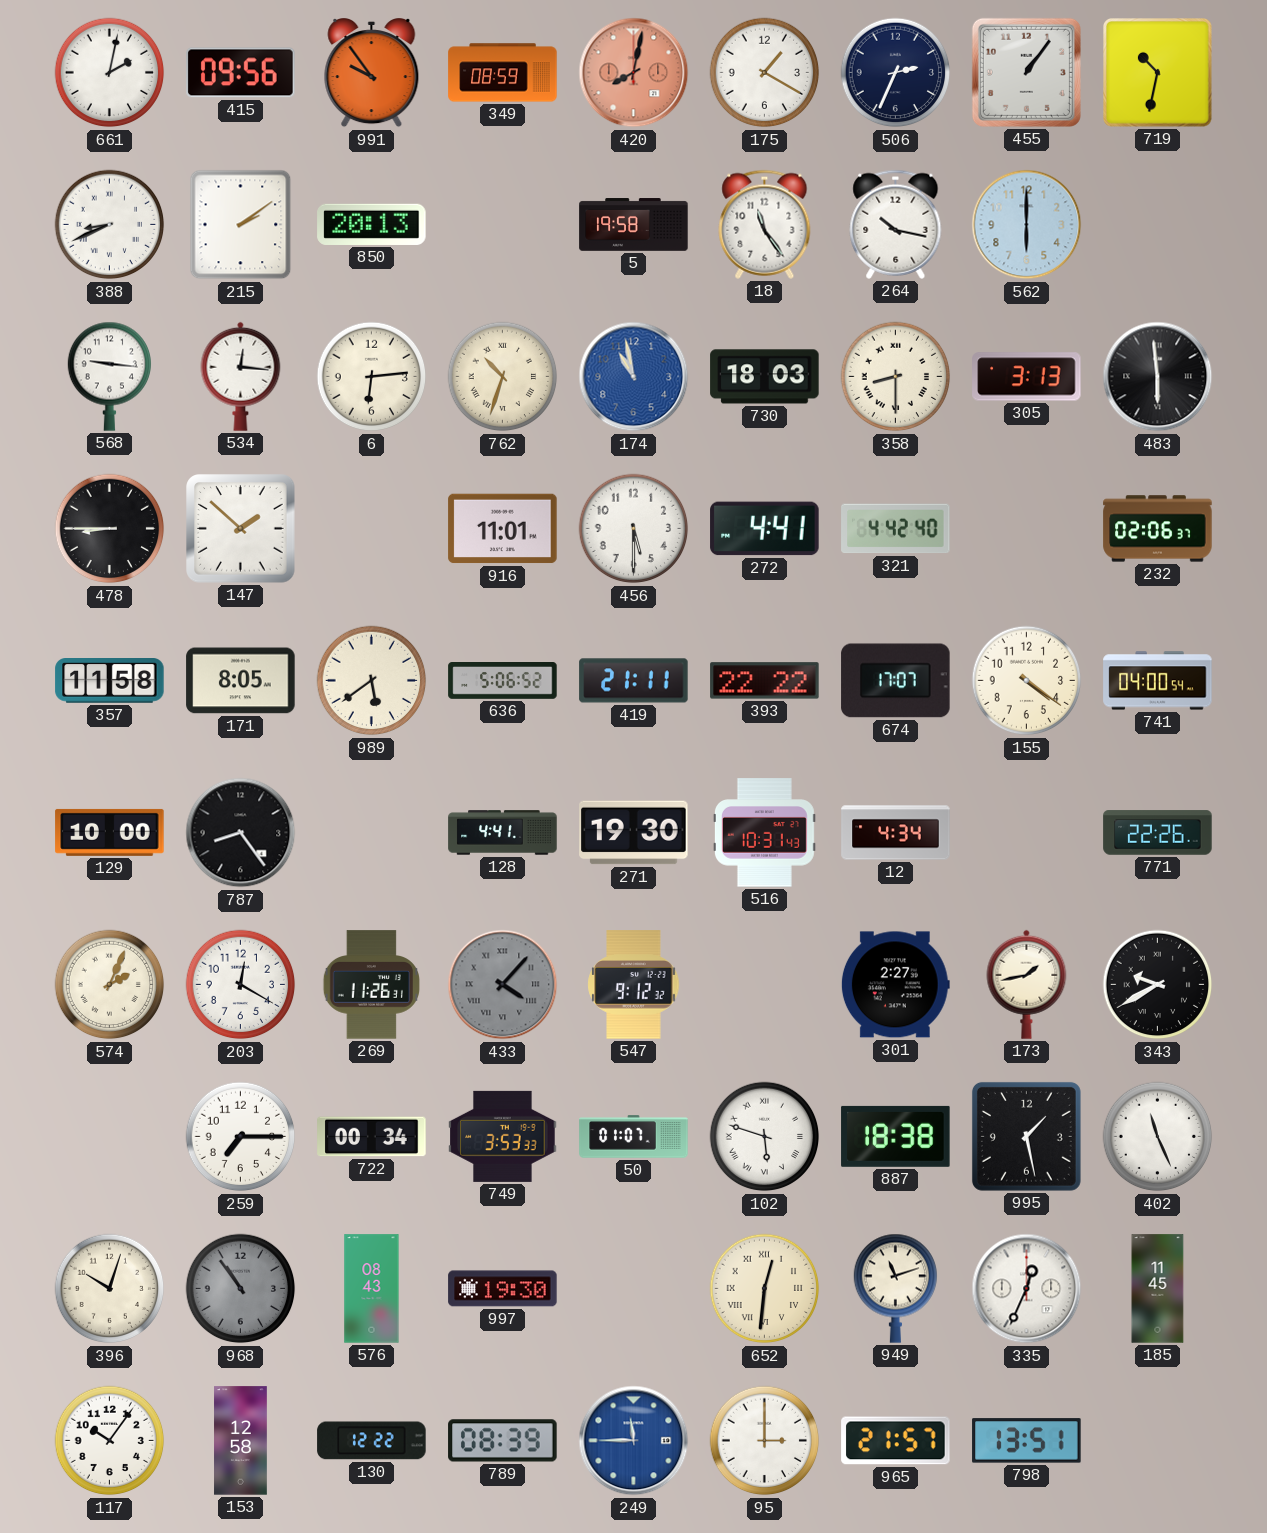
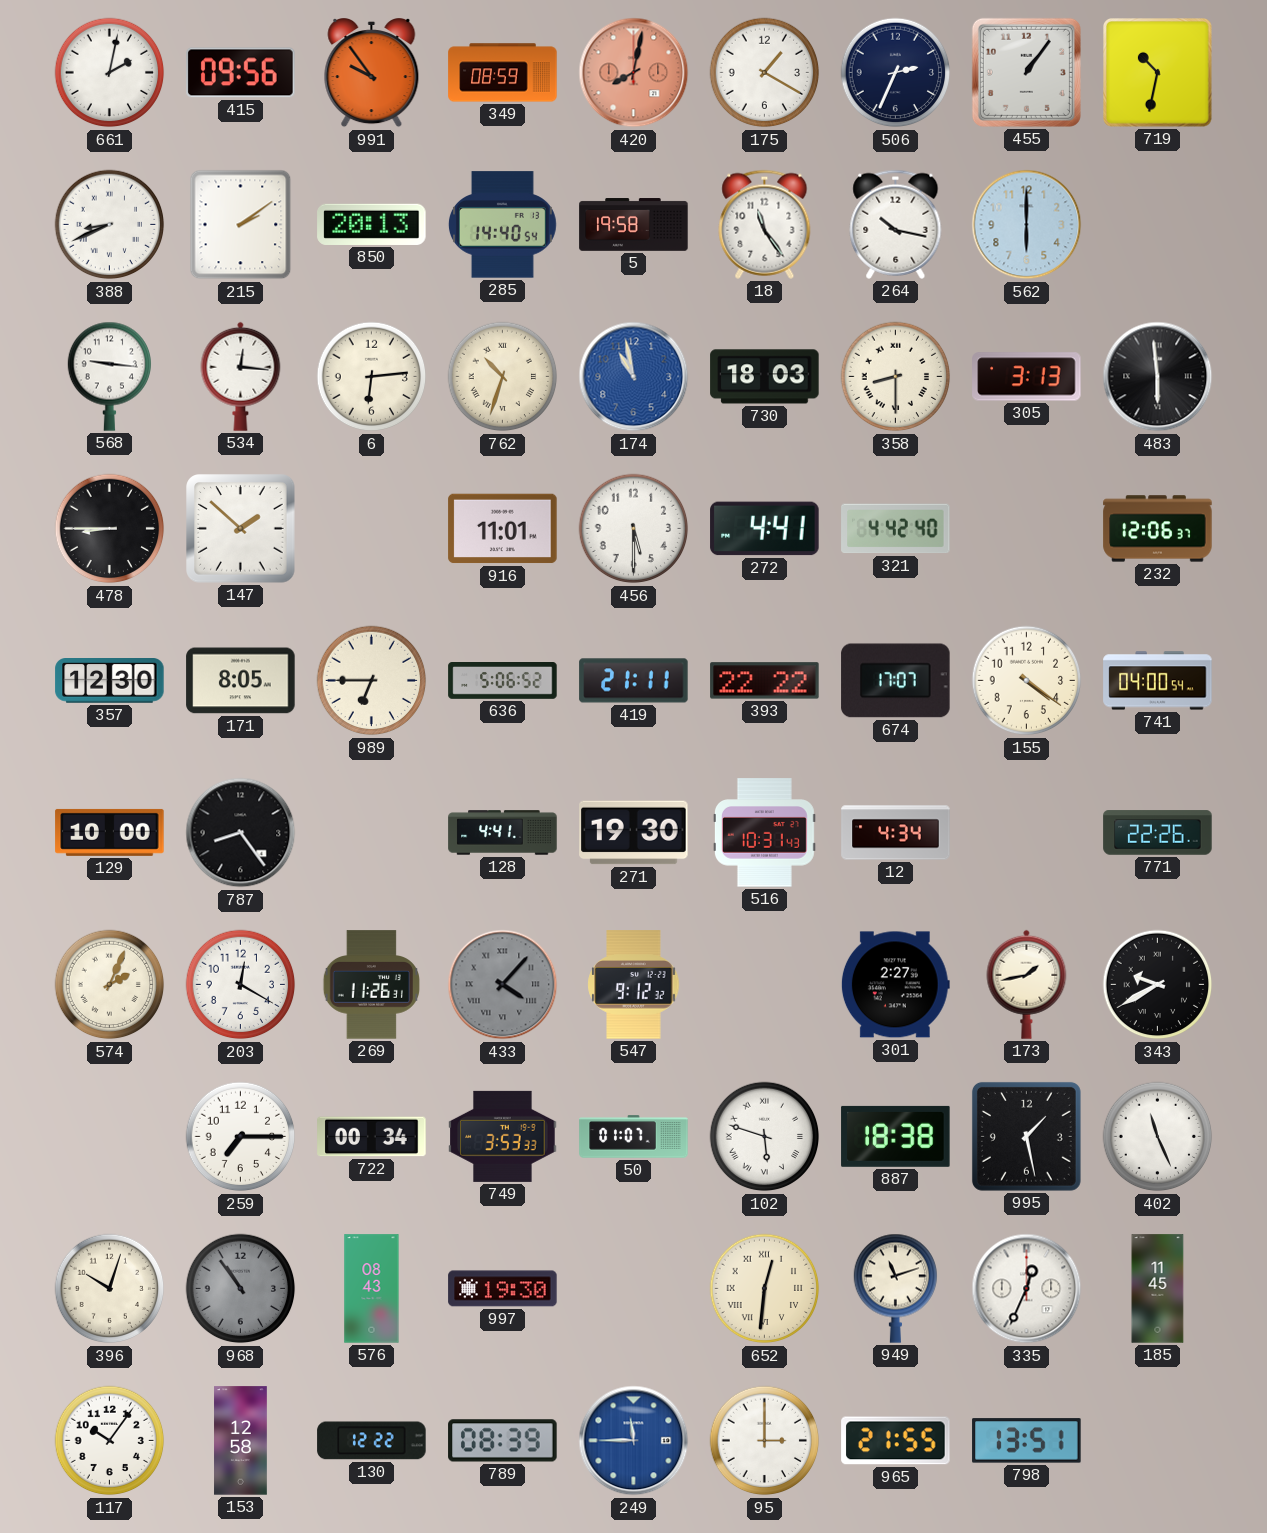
285: none -> 14:40 (503, 225)
232: 02:06 -> 12:06 (1158, 529)
357: 11:58 -> 12:30 (110, 681)
989: 5:39 -> 6:45 (372, 681)
965: 21:57 -> 21:55 (896, 1441)
